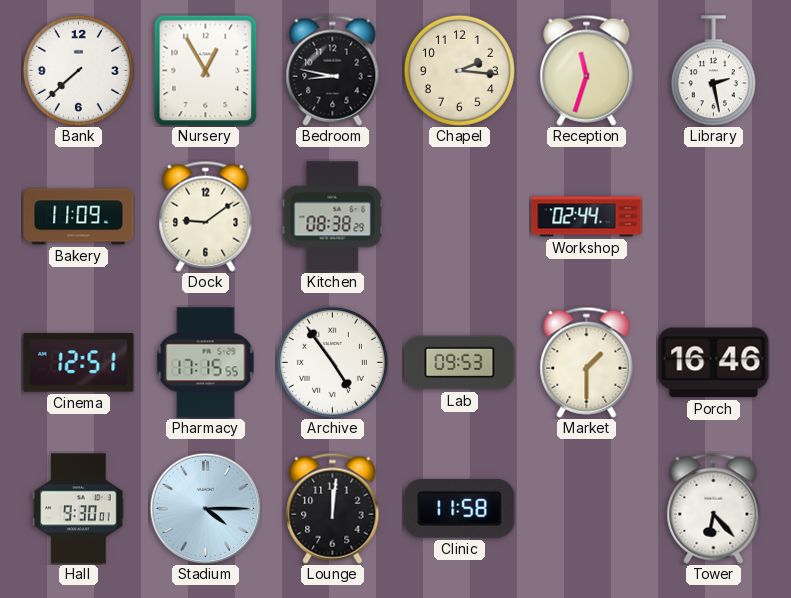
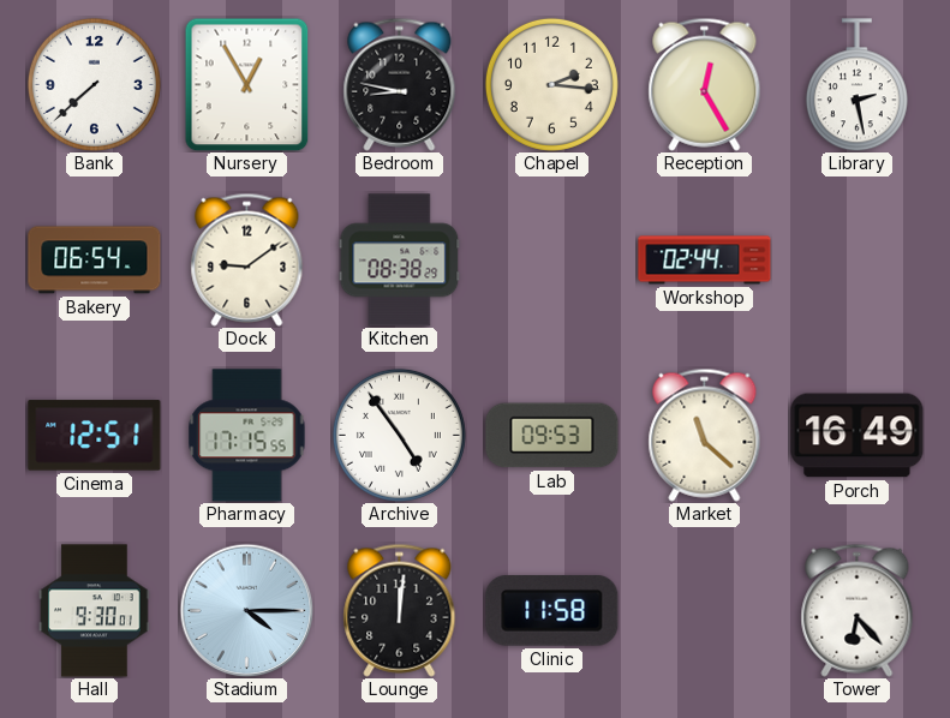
Reception: 11:33 -> 12:25 (705, 84)
Bakery: 11:09 -> 06:54 (95, 261)
Market: 1:30 -> 11:22 (705, 435)
Porch: 16:46 -> 16:49 (858, 436)
